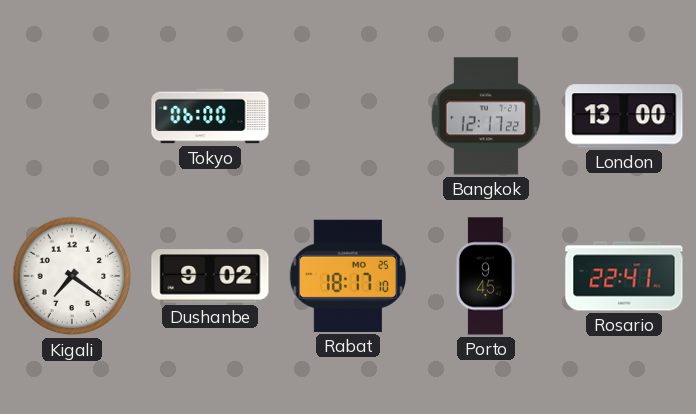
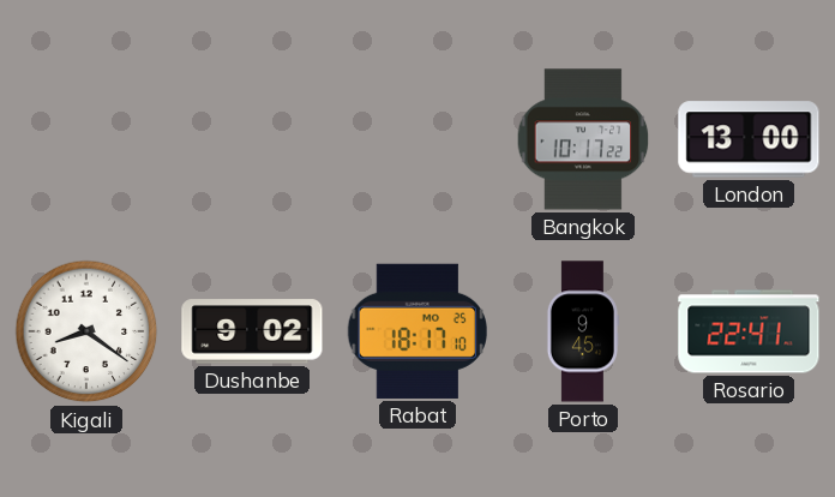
Tokyo: 06:00 -> none (210, 116)
Bangkok: 12:17 -> 10:17 (583, 139)
Kigali: 7:21 -> 8:21 (86, 331)
